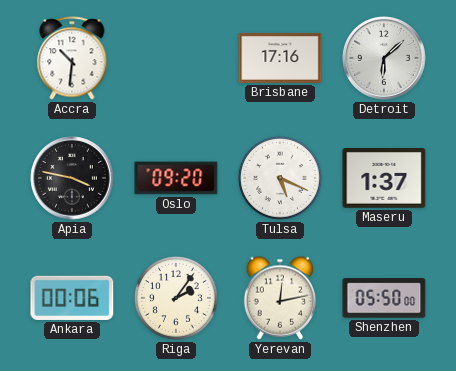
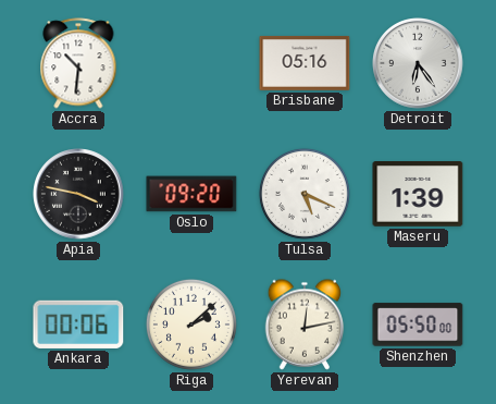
Brisbane: 17:16 -> 05:16 (305, 63)
Detroit: 6:08 -> 6:24 (419, 64)
Maseru: 1:37 -> 1:39 (418, 195)
Riga: 2:06 -> 2:08 (191, 325)
